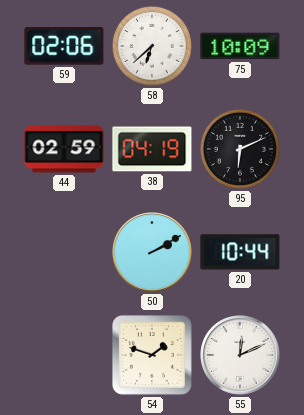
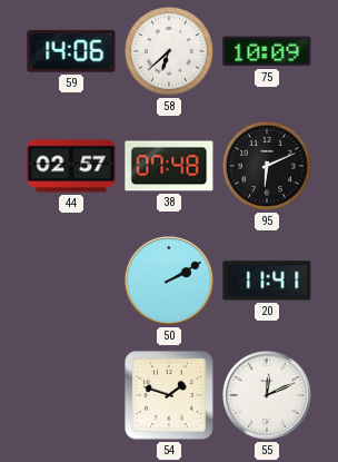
59: 02:06 -> 14:06 (71, 51)
44: 02:59 -> 02:57 (71, 166)
38: 04:19 -> 07:48 (169, 166)
20: 10:44 -> 11:41 (267, 281)
